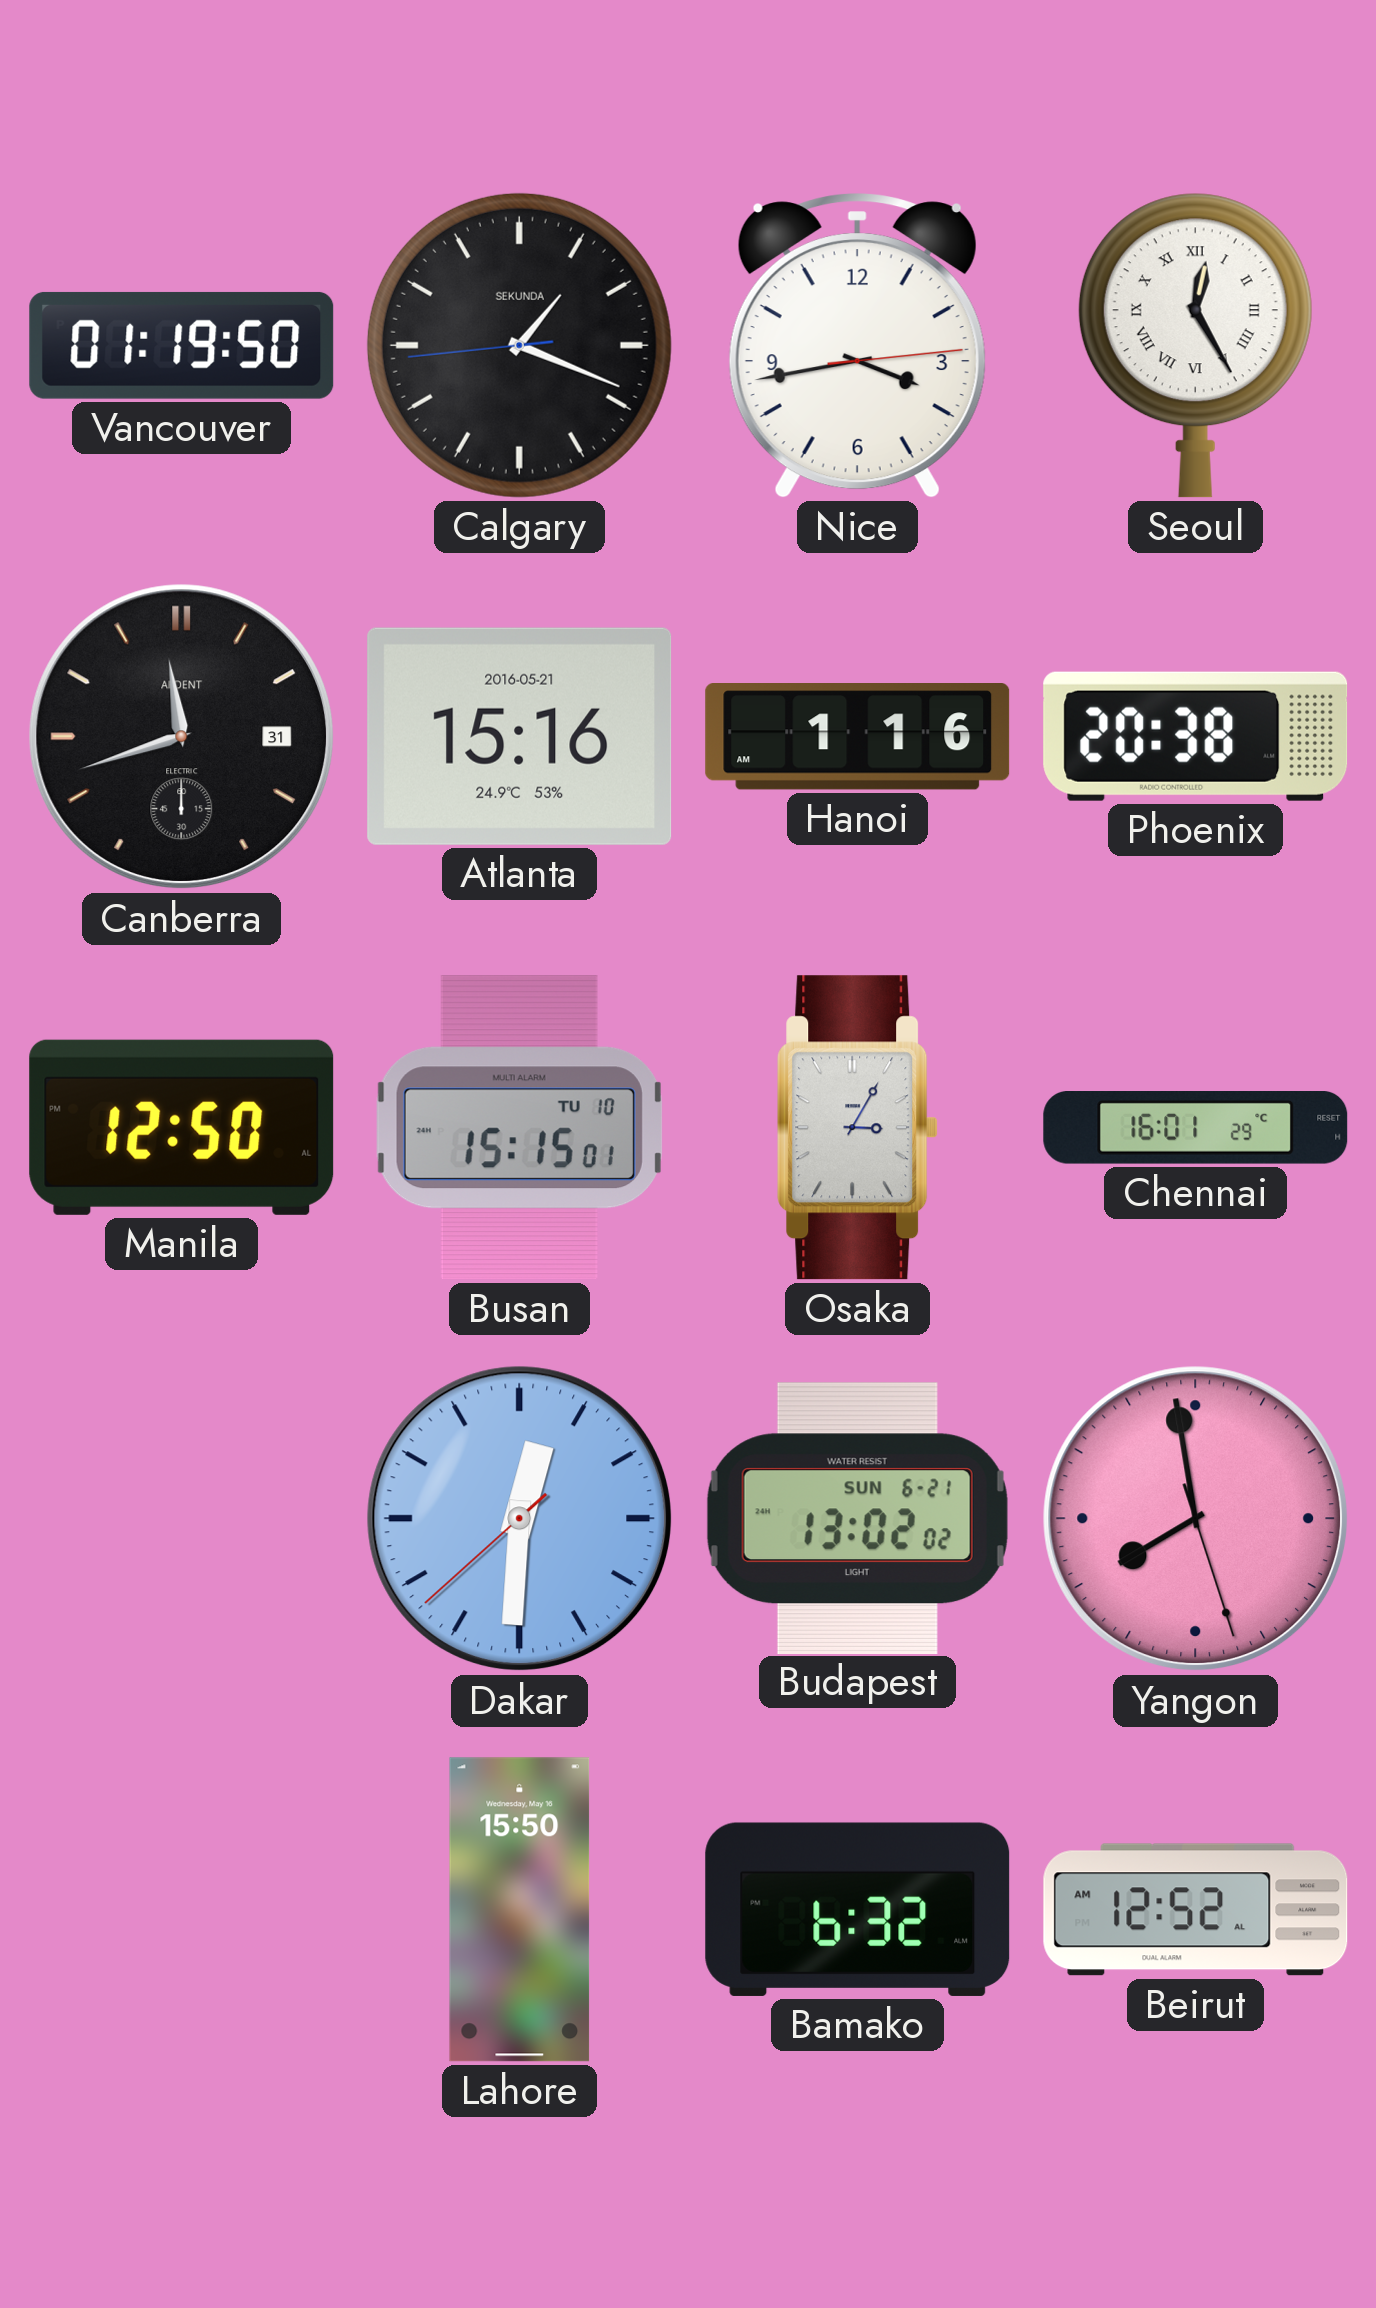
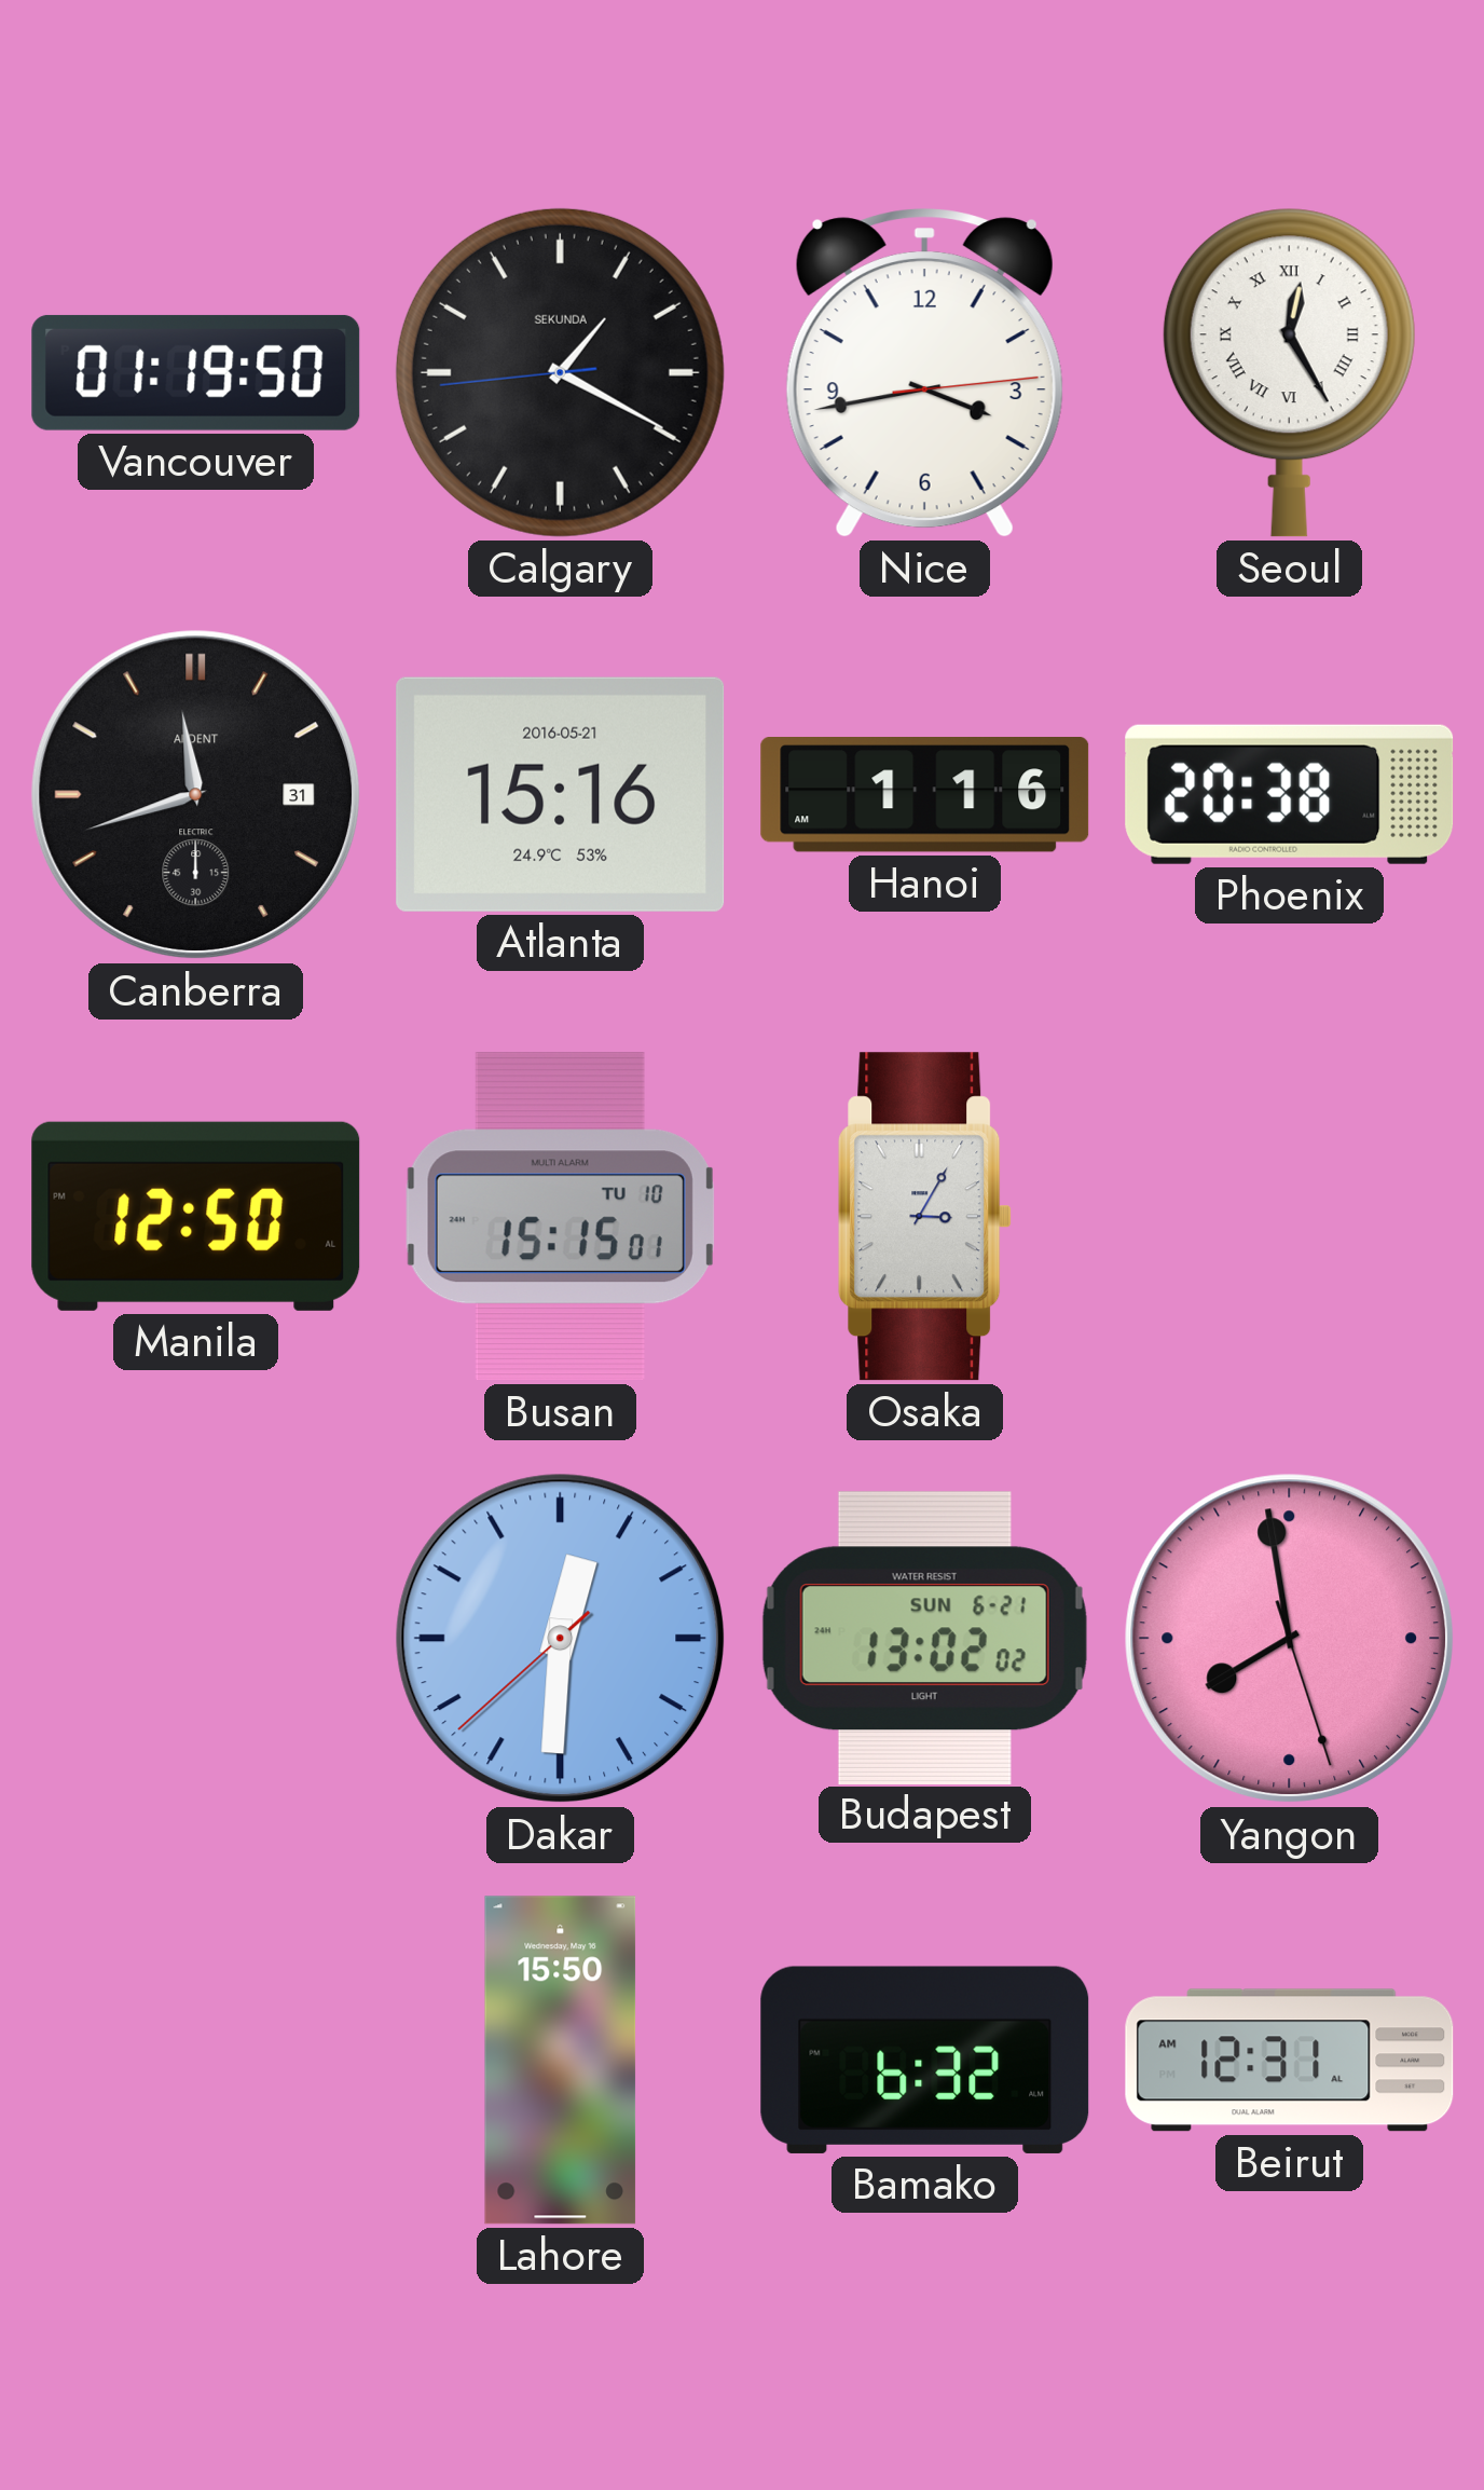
Calgary: 1:18 -> 1:19 (560, 372)
Chennai: 16:01 -> none (1196, 1128)
Beirut: 12:52 -> 12:31 (1290, 2061)
